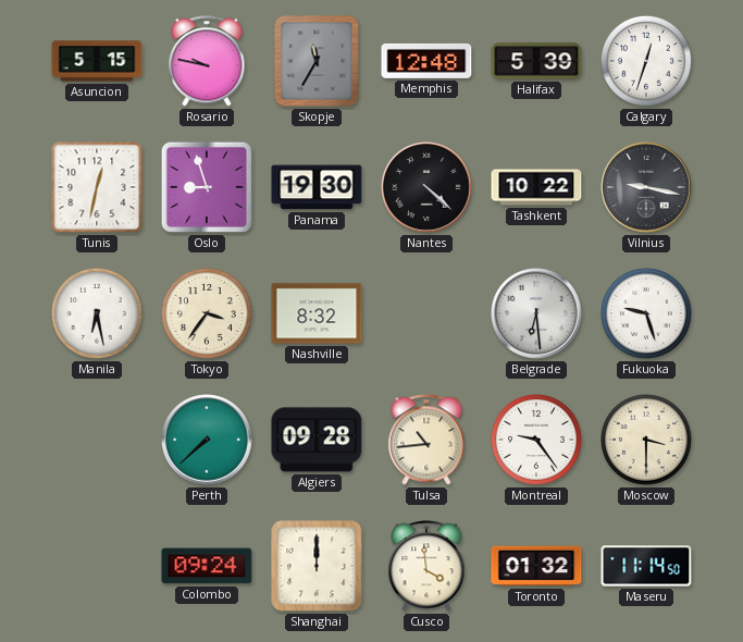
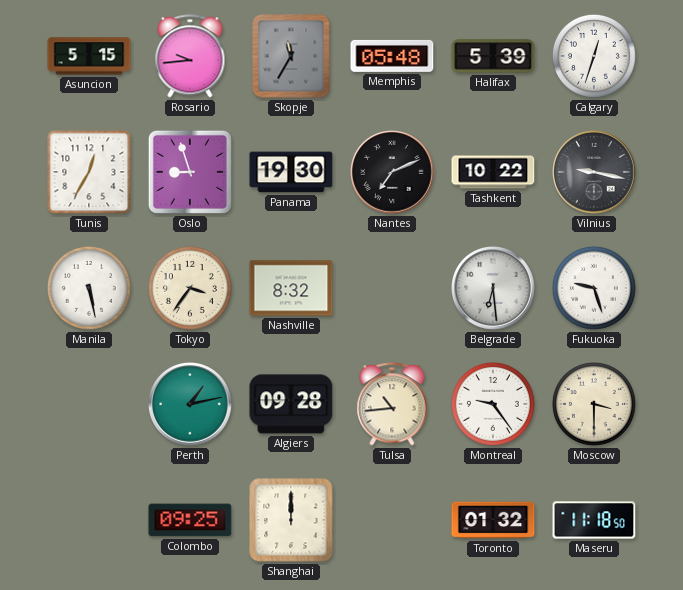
Rosario: 9:47 -> 9:44 (190, 56)
Memphis: 12:48 -> 05:48 (392, 56)
Tunis: 12:32 -> 12:35 (89, 172)
Nantes: 4:22 -> 7:11 (392, 172)
Manila: 6:28 -> 5:28 (89, 288)
Perth: 7:38 -> 1:13 (190, 404)
Colombo: 09:24 -> 09:25 (190, 520)
Cusco: 3:59 -> none (426, 566)
Maseru: 11:14 -> 11:18 (594, 520)
